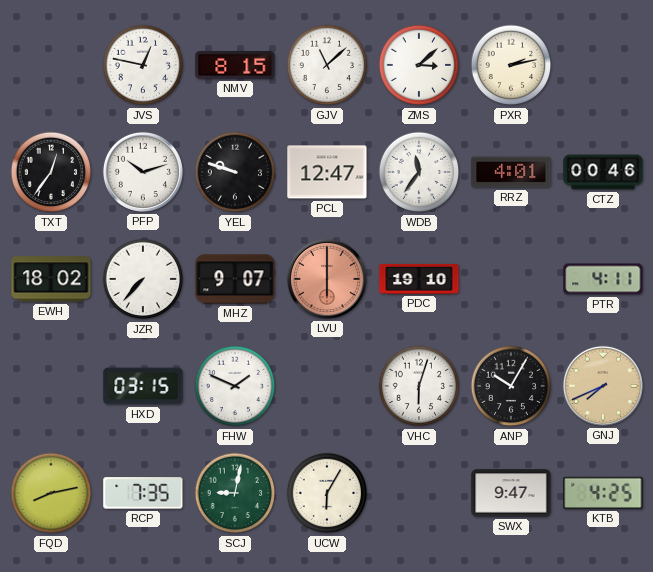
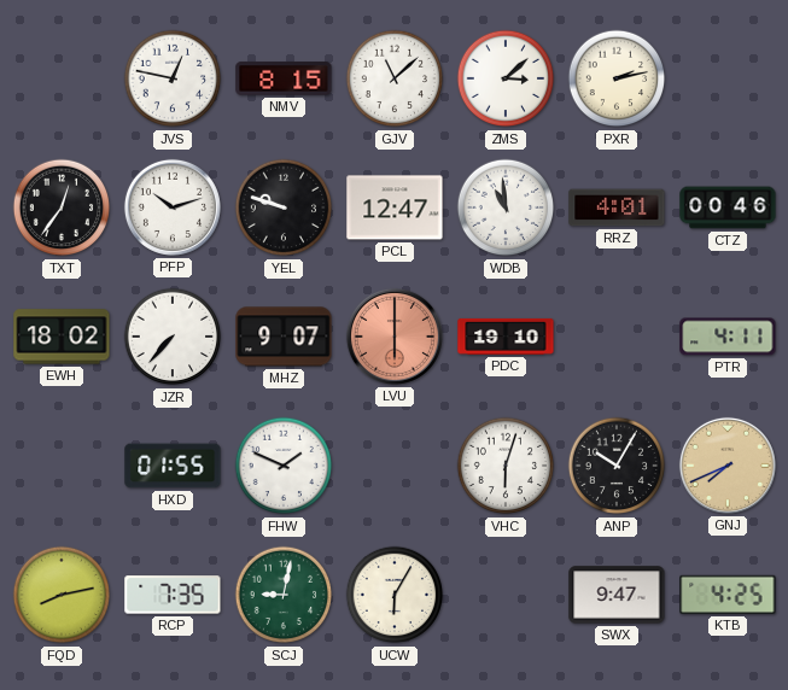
WDB: 11:36 -> 10:59 (506, 207)
HXD: 03:15 -> 01:55 (173, 466)
